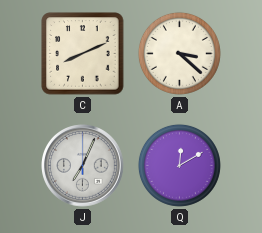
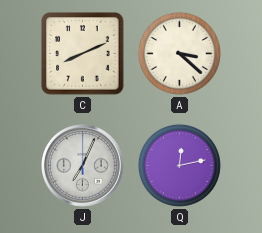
Q: 12:10 -> 12:13 (179, 165)
